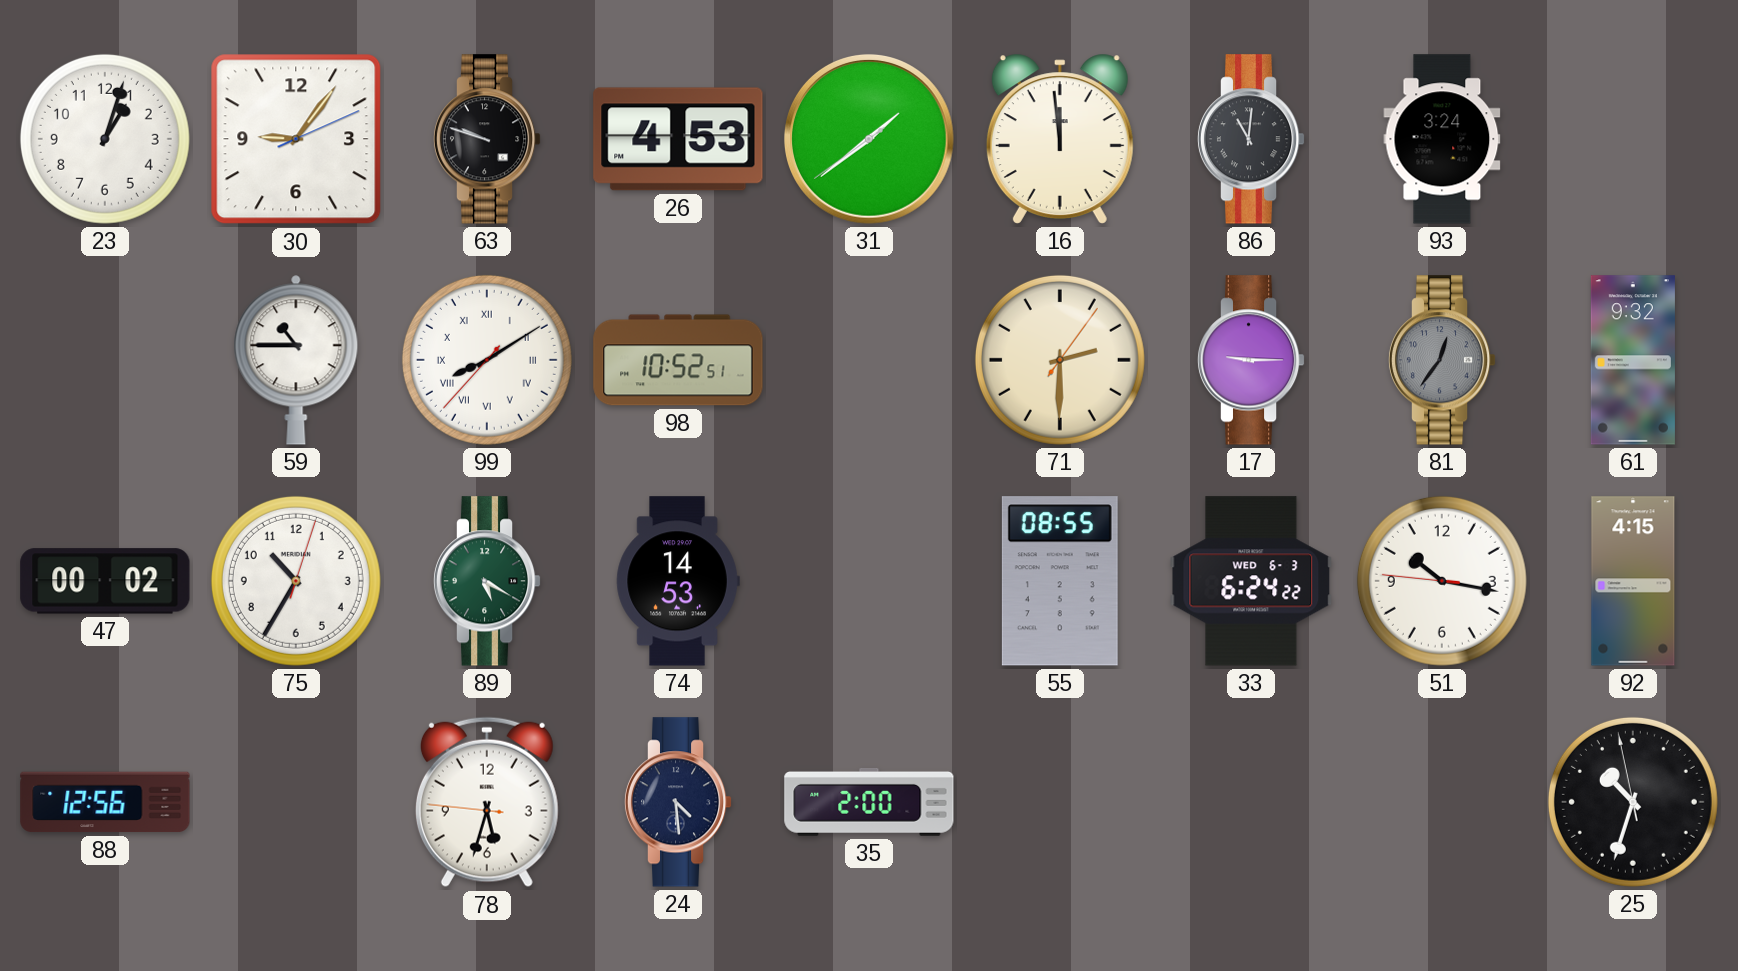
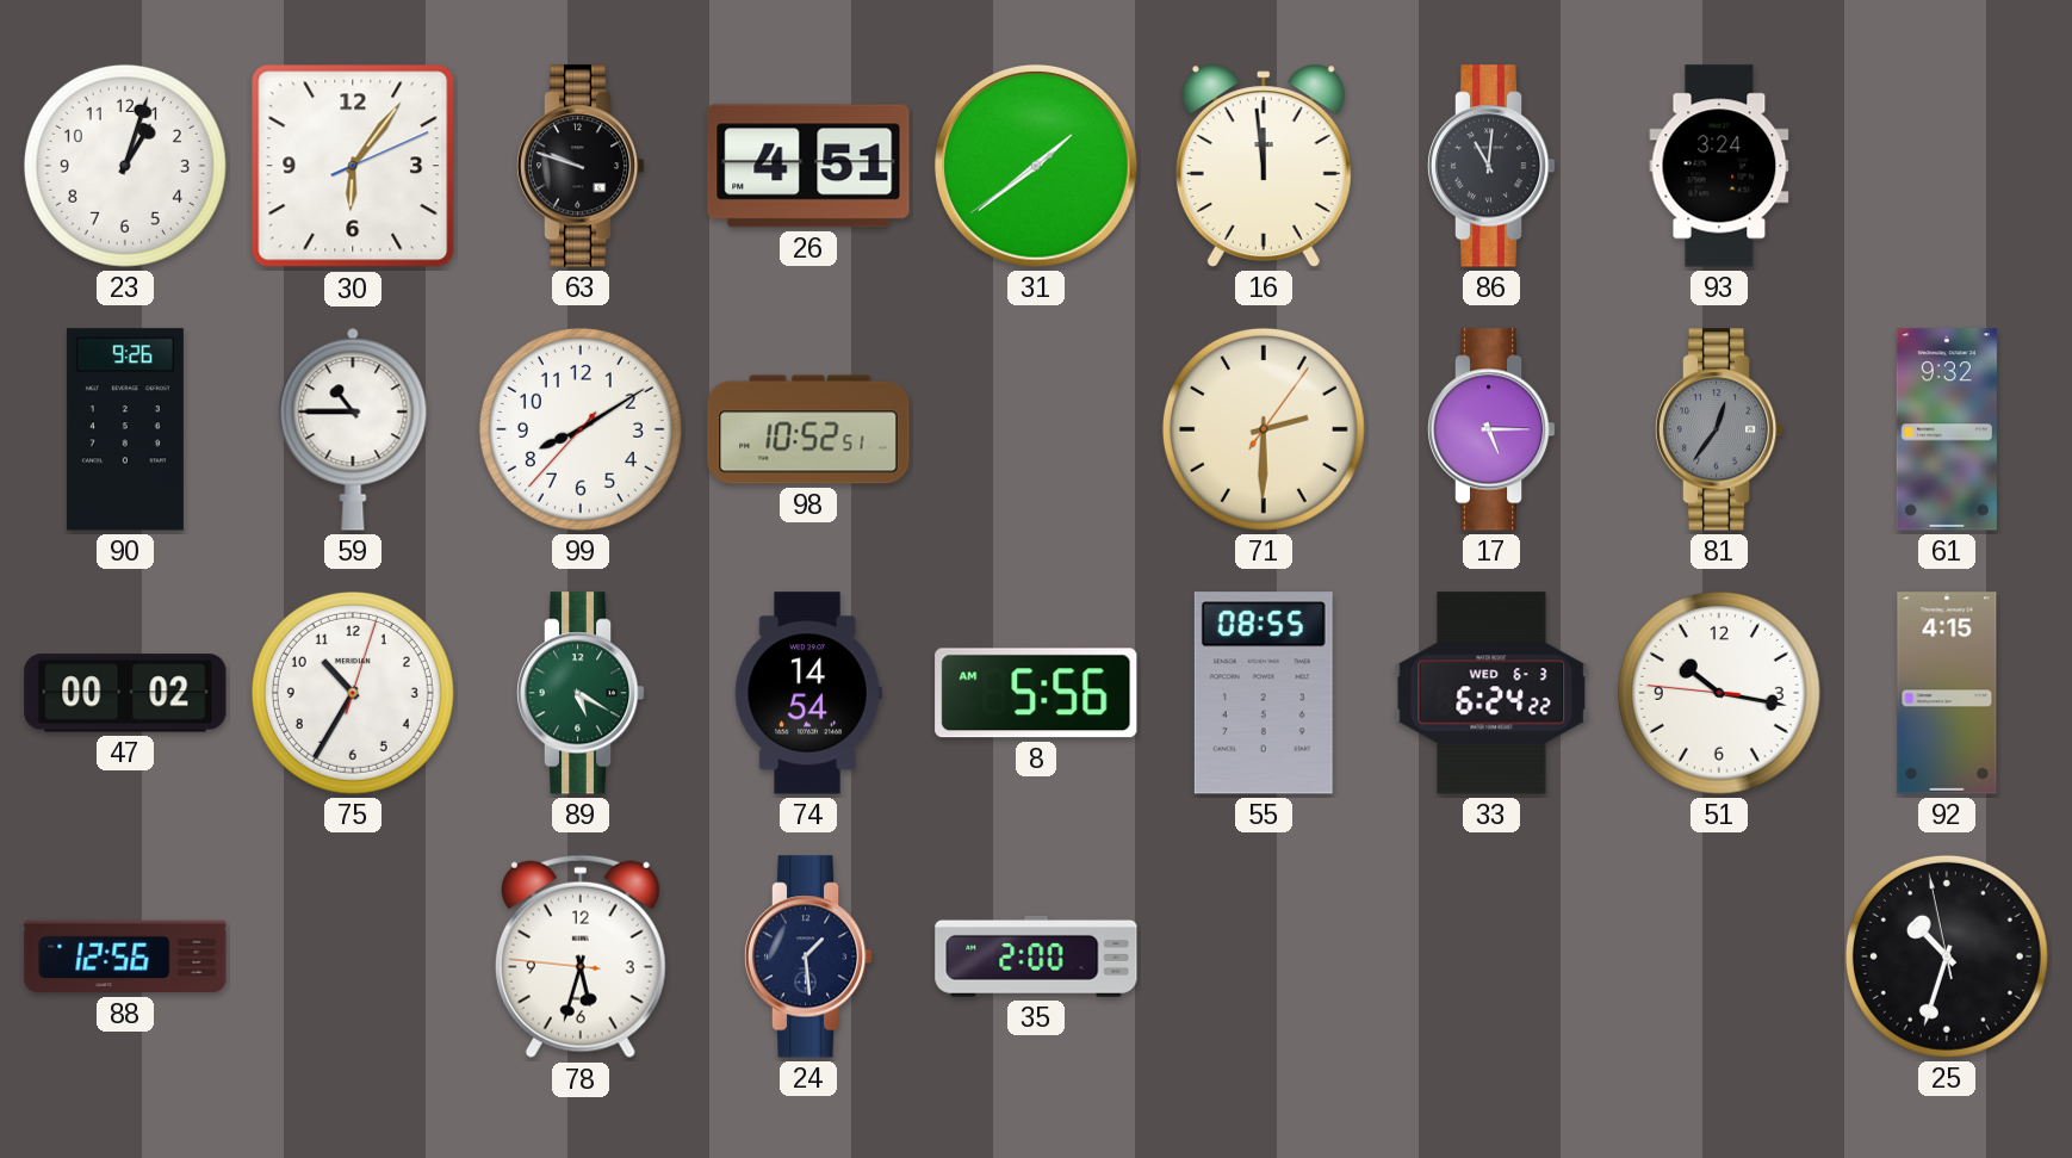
30: 9:06 -> 6:06 (353, 166)
26: 4:53 -> 4:51 (808, 166)
90: none -> 9:26 (125, 429)
99 numerals: Roman -> Arabic (581, 429)
17: 9:15 -> 5:15 (1491, 429)
74: 14:53 -> 14:54 (808, 693)
8: none -> 5:56 (1036, 693)
24: 4:29 -> 1:29 (808, 956)
